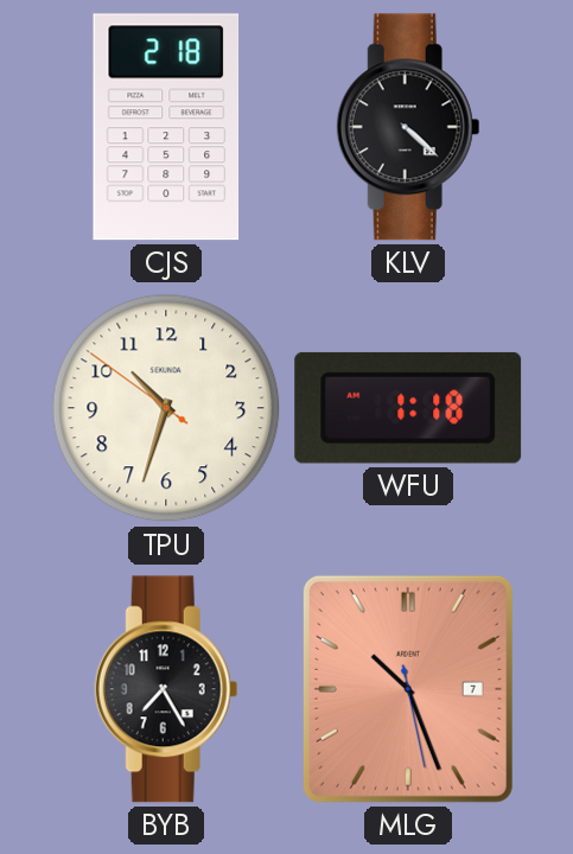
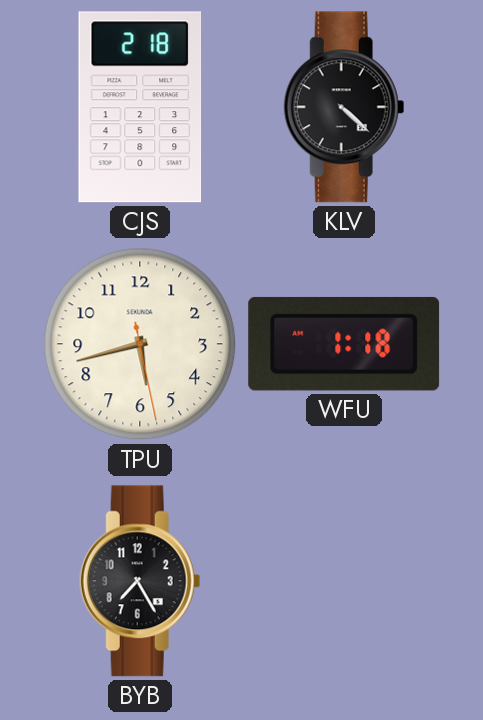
TPU: 10:32 -> 5:42 (140, 344)
MLG: 10:26 -> none (408, 689)
